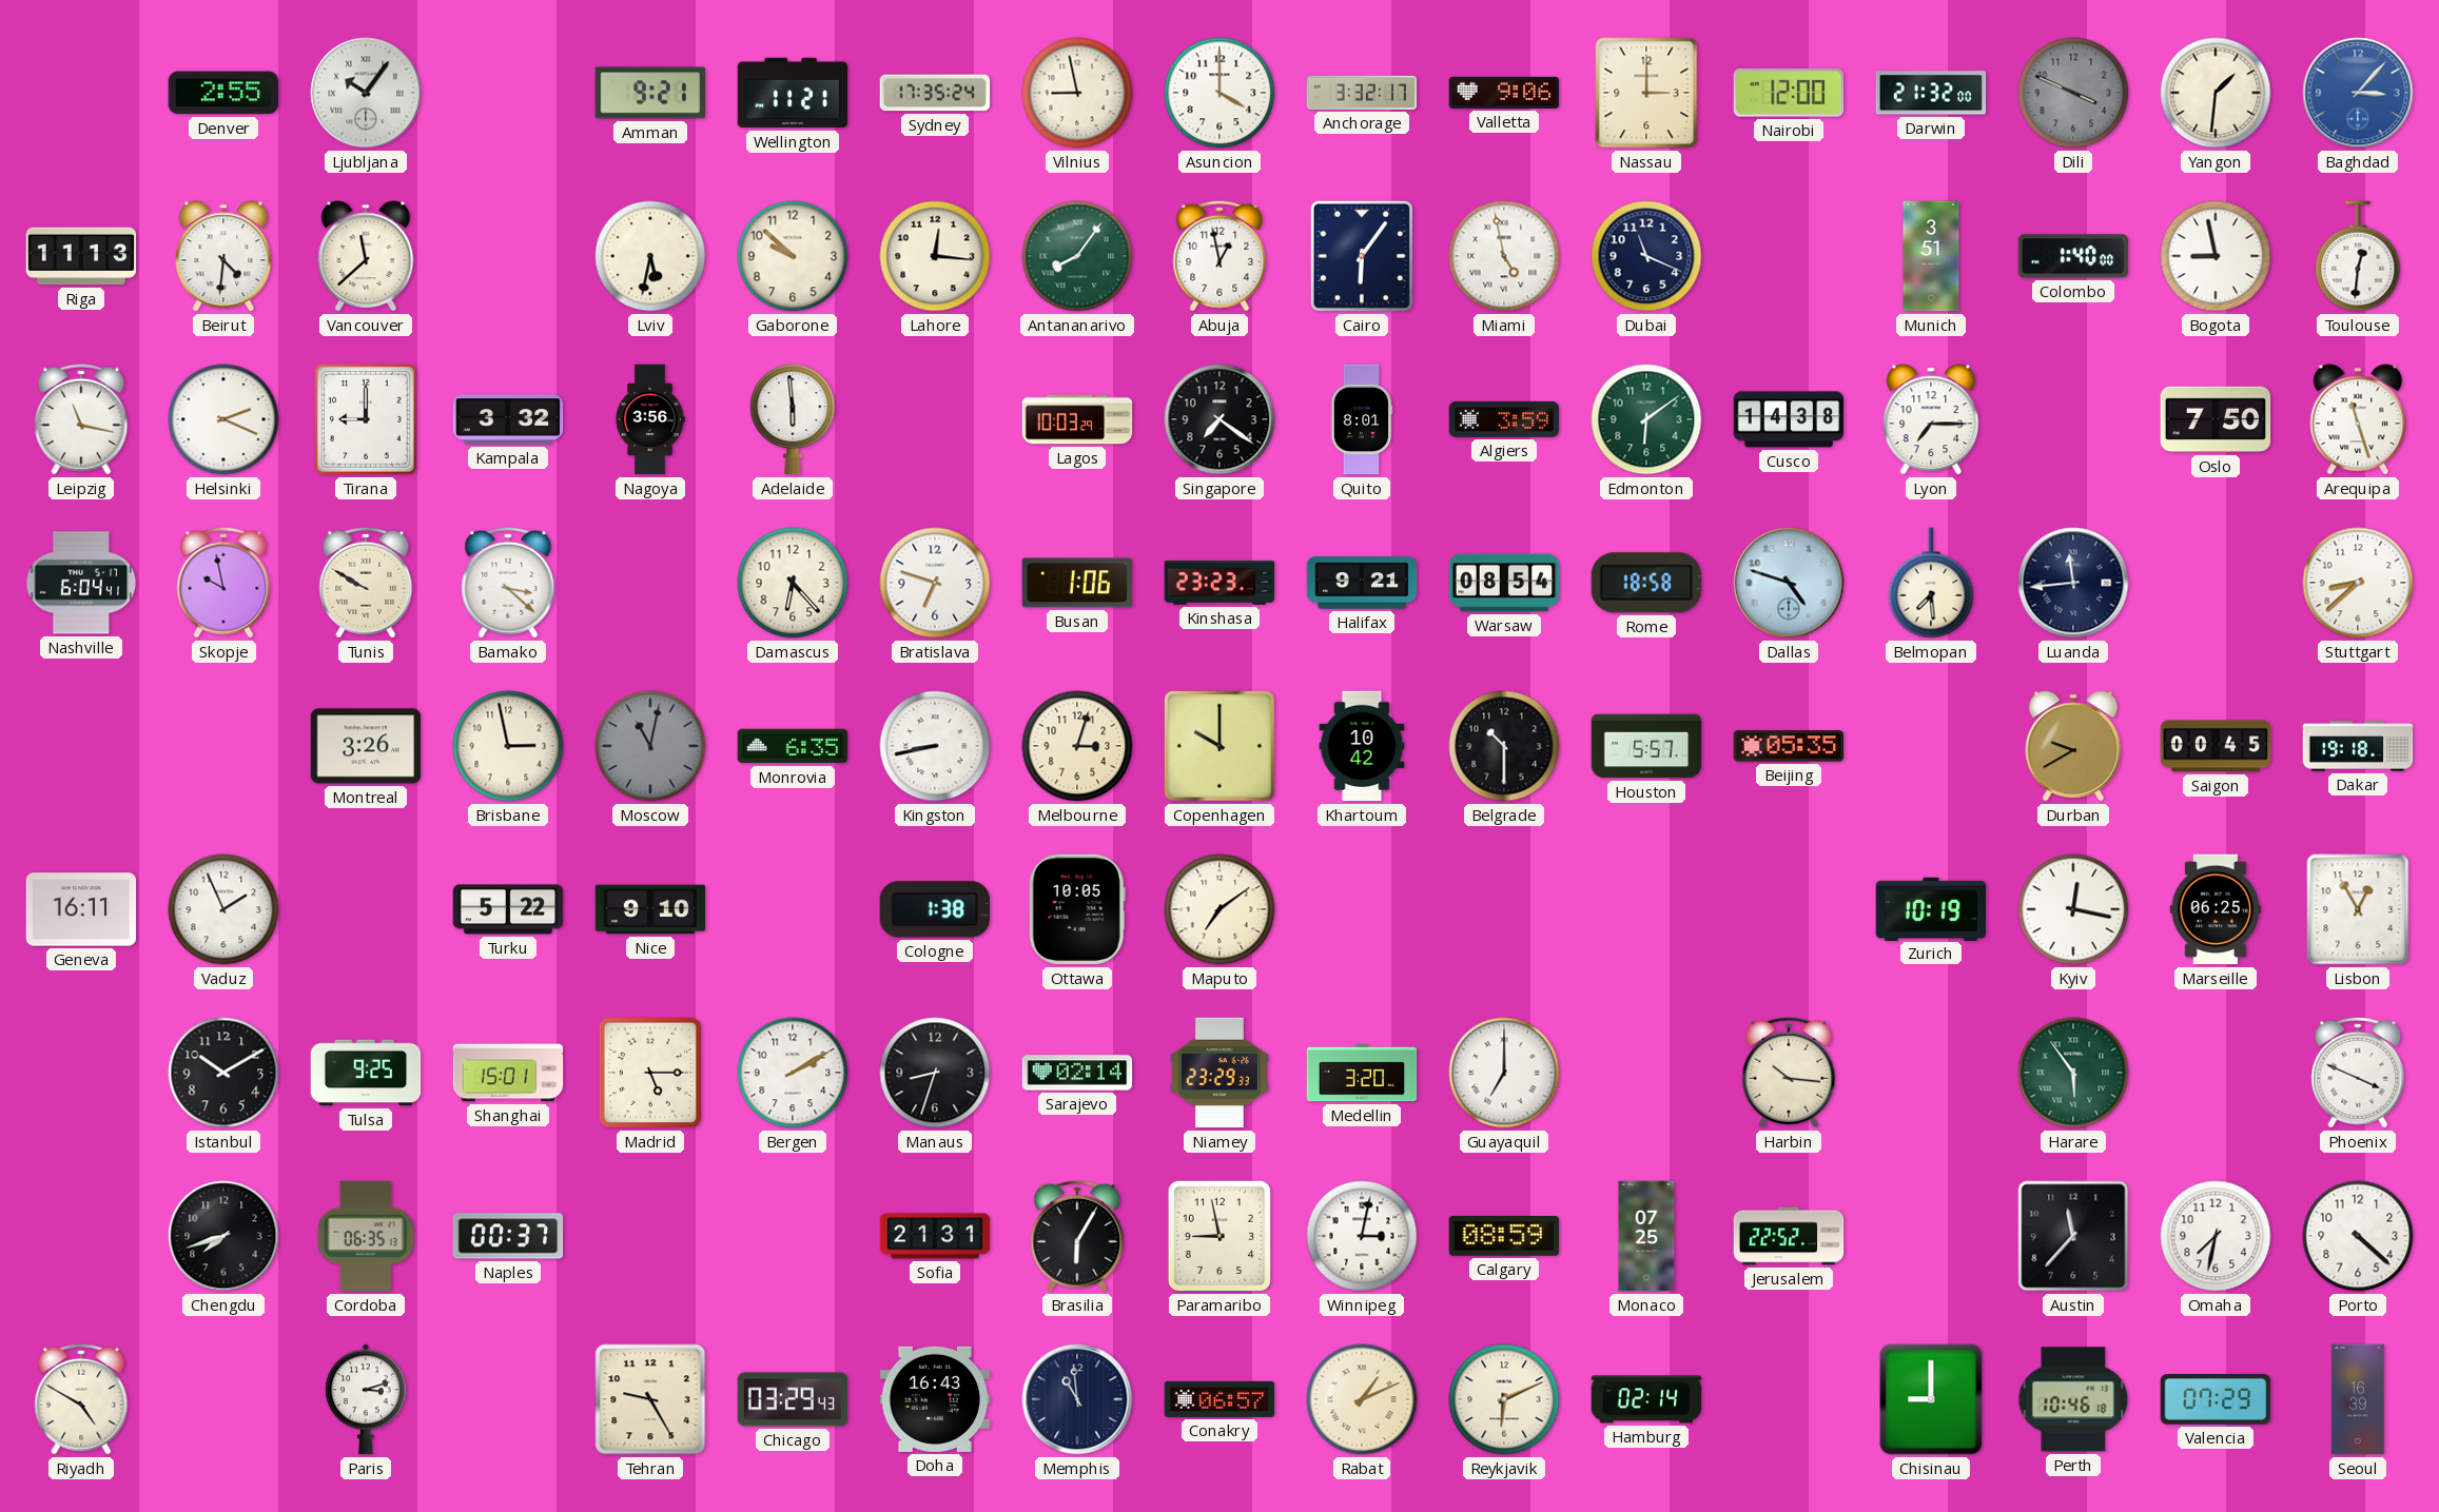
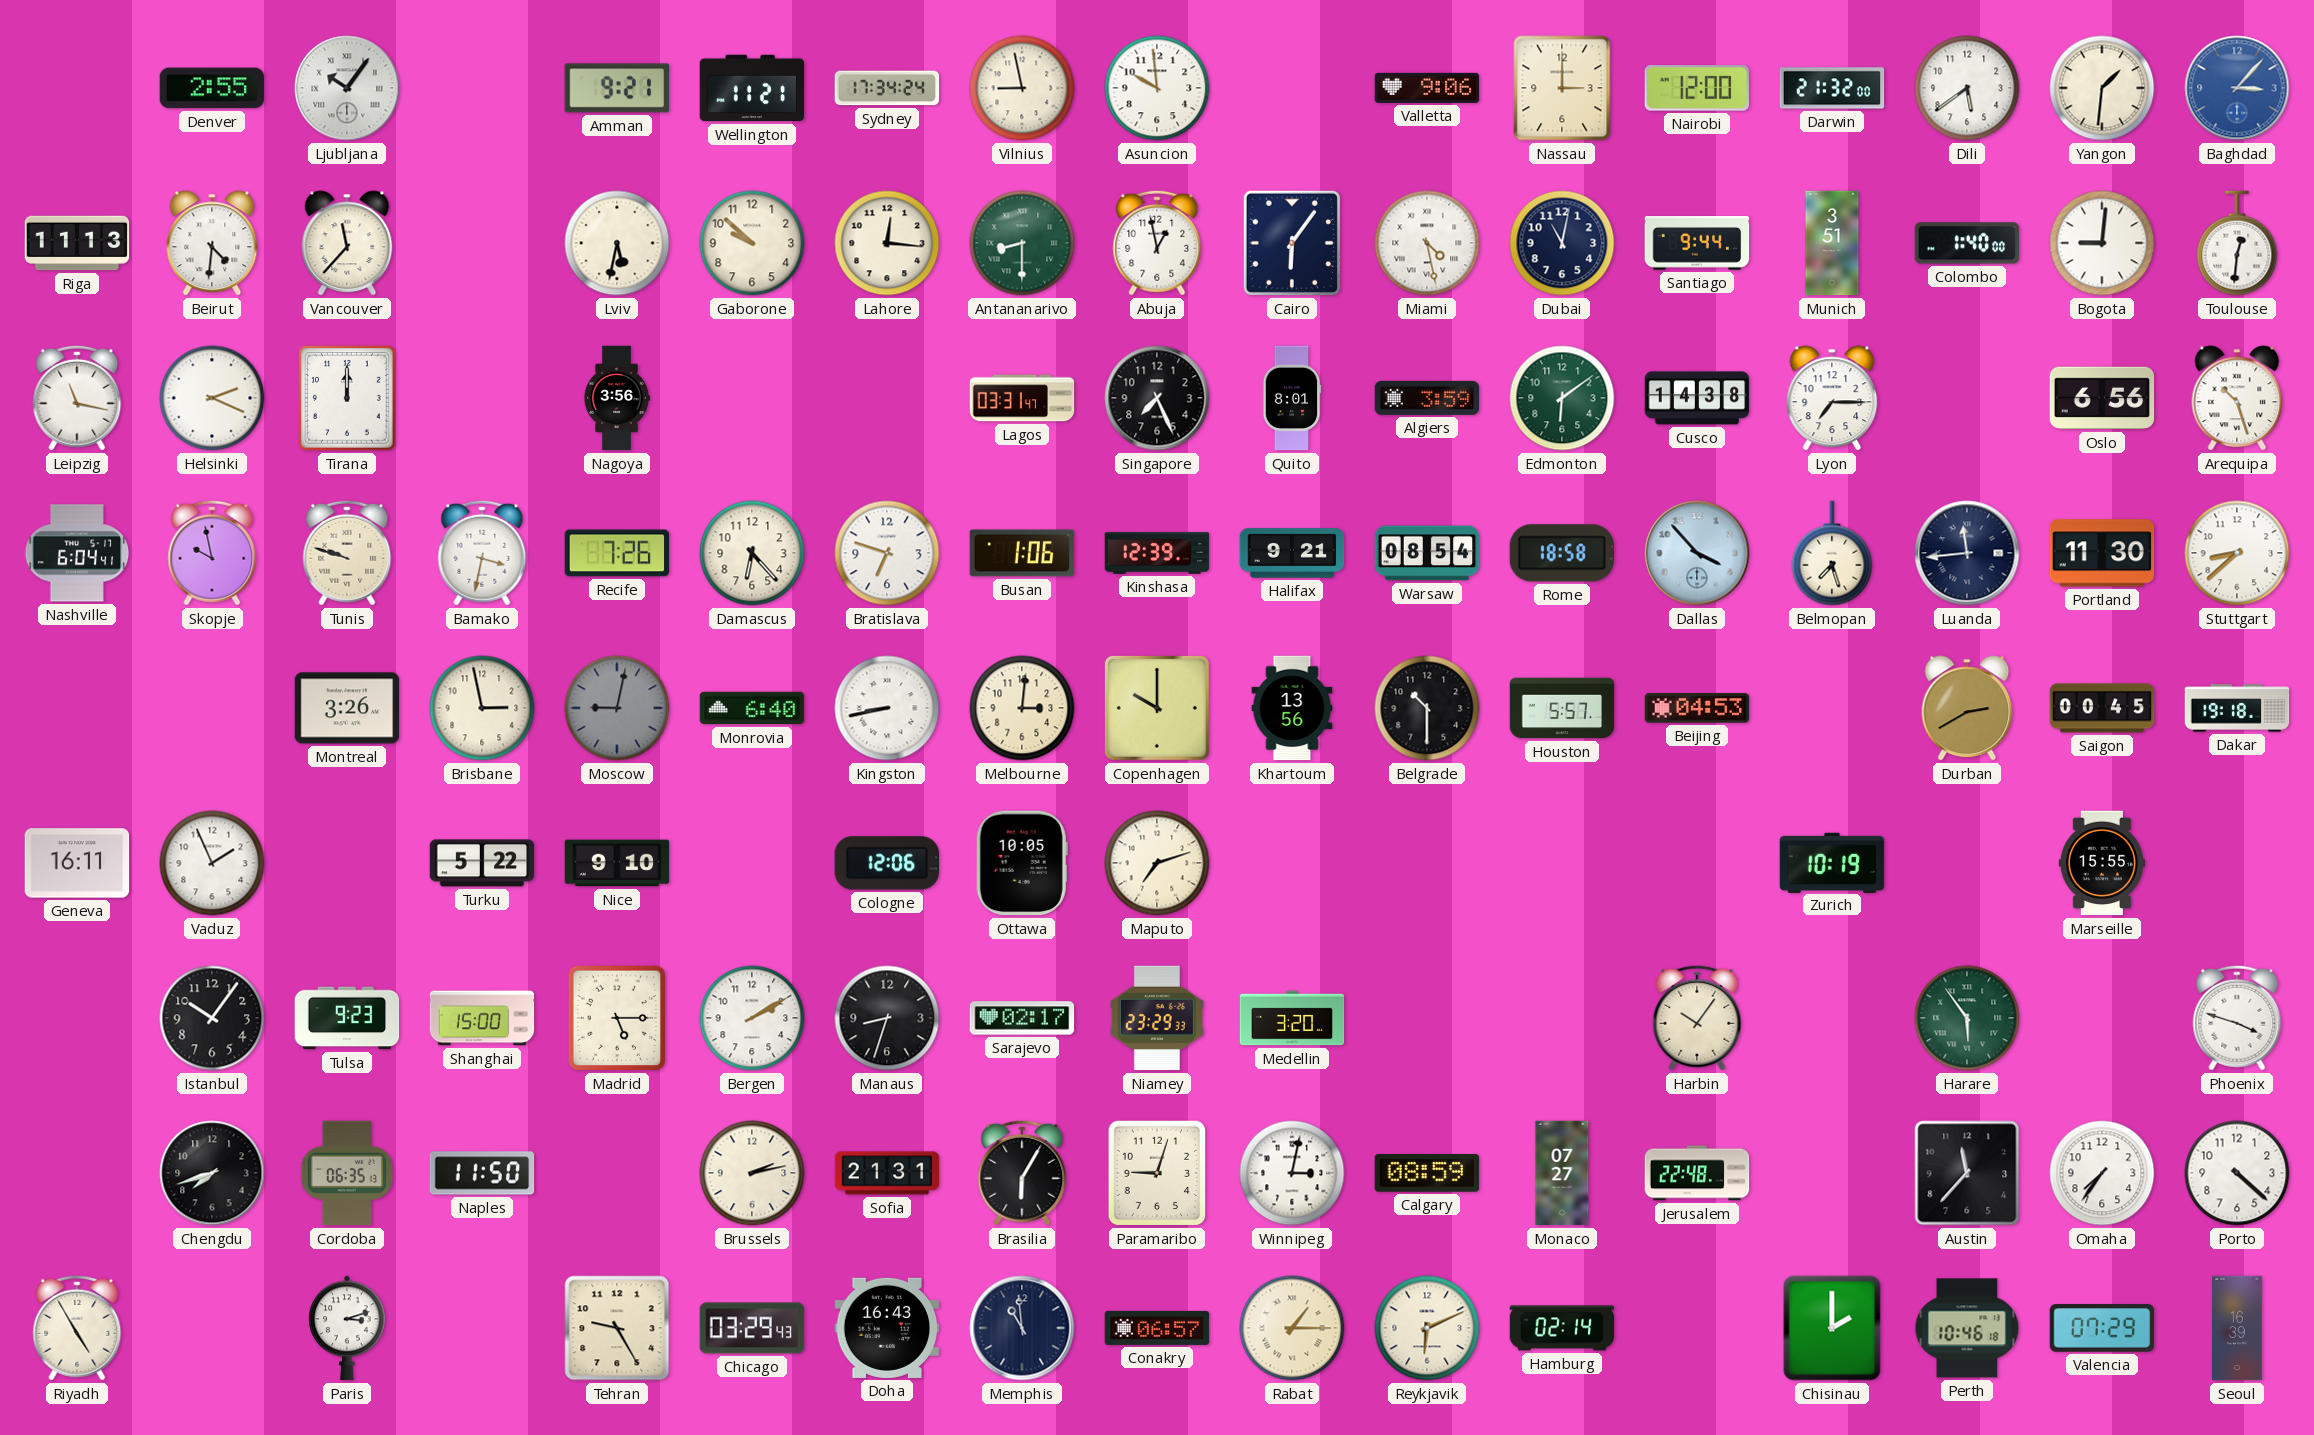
Sydney: 17:35 -> 17:34 (887, 88)
Asuncion: 4:00 -> 9:59 (1157, 88)
Anchorage: 3:32 -> none (1362, 93)
Dili: 3:49 -> 5:39 (1967, 88)
Dili dial: grey -> white (1967, 88)
Vancouver: 11:38 -> 11:37 (347, 243)
Antananarivo: 8:06 -> 8:30 (1022, 243)
Miami: 4:58 -> 4:28 (1427, 243)
Dubai: 11:19 -> 11:02 (1562, 243)
Santiago: none -> 9:44 (1697, 243)
Bogota: 8:58 -> 9:01 (2102, 243)
Tirana: 9:00 -> 12:00 (348, 399)
Kampala: 3:32 -> none (508, 419)
Adelaide: 5:59 -> none (793, 419)
Lagos: 10:03 -> 03:31 (1022, 398)
Singapore: 7:21 -> 7:26 (1157, 398)
Oslo: 7:50 -> 6:56 (2102, 398)
Arequipa: 11:27 -> 10:27 (2237, 398)
Tunis: 9:50 -> 9:48 (347, 553)
Bamako: 3:22 -> 3:32 (482, 553)
Recife: none -> 7:26 (617, 553)
Kinshasa: 23:23 -> 12:39 (1157, 554)
Dallas: 4:48 -> 3:53 (1697, 553)
Belmopan: 7:29 -> 7:27 (1832, 553)
Portland: none -> 11:30 (2102, 553)
Moscow: 11:02 -> 9:02 (617, 708)
Monrovia: 6:35 -> 6:40 (752, 708)
Melbourne: 3:03 -> 3:01 (1022, 708)
Khartoum: 10:42 -> 13:56 (1292, 708)
Beijing: 05:35 -> 04:53 (1697, 708)
Durban: 9:40 -> 2:40 (1967, 708)
Cologne: 1:38 -> 12:06 (886, 863)
Maputo: 7:09 -> 7:12 (1157, 863)
Kyiv: 12:17 -> none (2073, 909)
Marseille: 06:25 -> 15:55 (2101, 863)
Lisbon: 12:55 -> none (2358, 909)
Istanbul: 10:10 -> 10:06 (212, 1018)
Tulsa: 9:25 -> 9:23 (347, 1018)
Shanghai: 15:01 -> 15:00 (482, 1018)
Sarajevo: 02:14 -> 02:17 (1022, 1018)
Guayaquil: 7:00 -> none (1504, 1073)
Harbin: 10:16 -> 10:06 (1697, 1018)
Phoenix: 3:49 -> 3:48 (2237, 1018)
Naples: 00:37 -> 11:50 (482, 1173)
Brussels: none -> 2:13 (752, 1173)
Paramaribo: 8:58 -> 9:03 (1157, 1173)
Monaco: 07:25 -> 07:27 (1562, 1173)
Jerusalem: 22:52 -> 22:48 (1697, 1173)
Omaha: 7:32 -> 7:36 (2102, 1173)
Riyadh: 4:50 -> 4:55 (77, 1328)
Rabat: 1:11 -> 1:15 (1292, 1328)
Chisinau: 9:00 -> 2:00 (1832, 1328)
